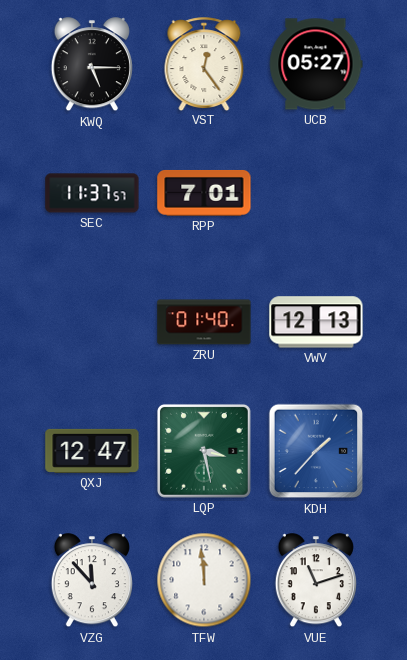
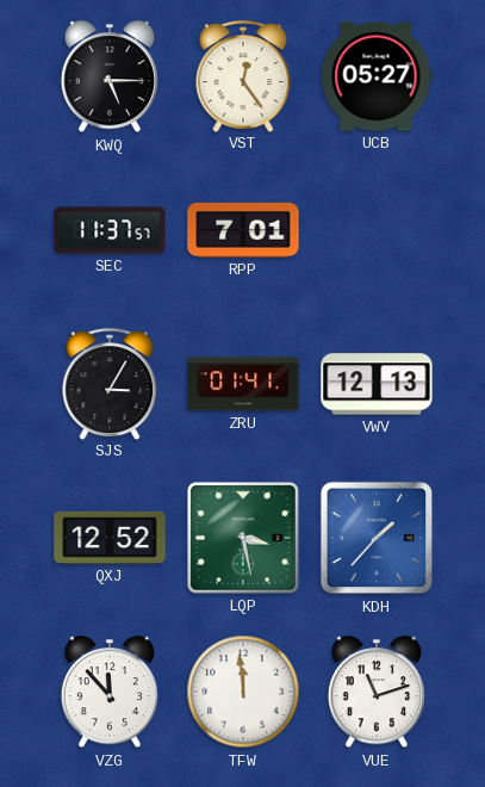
SJS: none -> 3:05 (110, 384)
ZRU: 01:40 -> 01:41 (243, 384)
QXJ: 12:47 -> 12:52 (110, 538)
